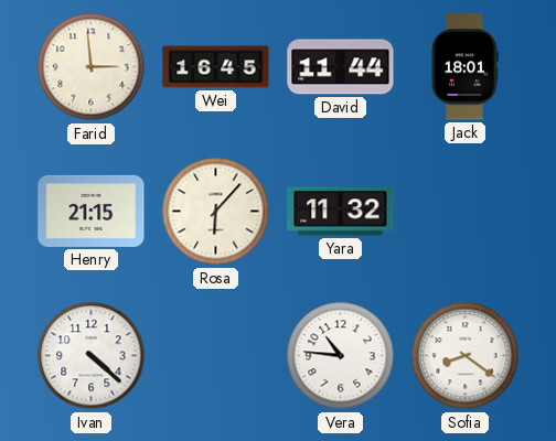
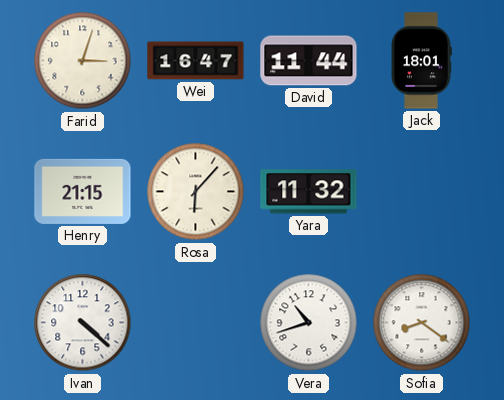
Farid: 2:59 -> 3:03 (83, 61)
Wei: 16:45 -> 16:47 (196, 61)
Vera: 10:46 -> 10:42 (309, 323)
